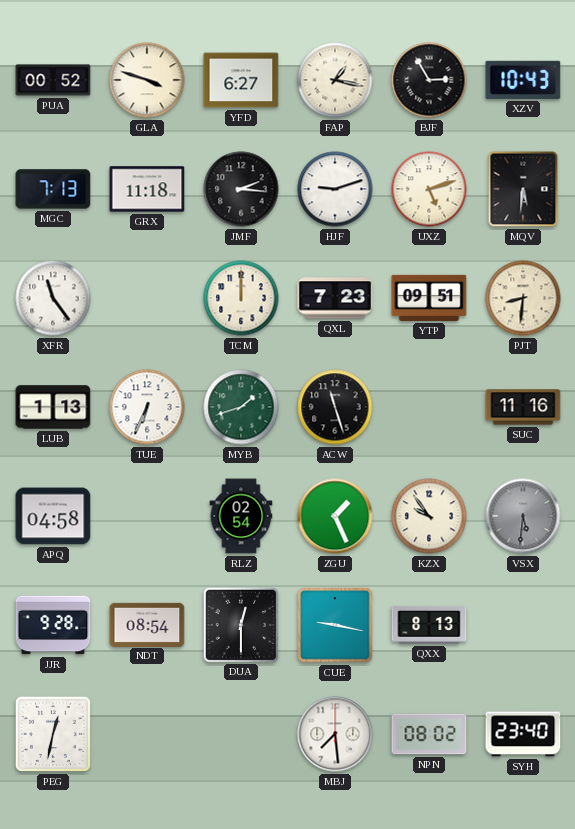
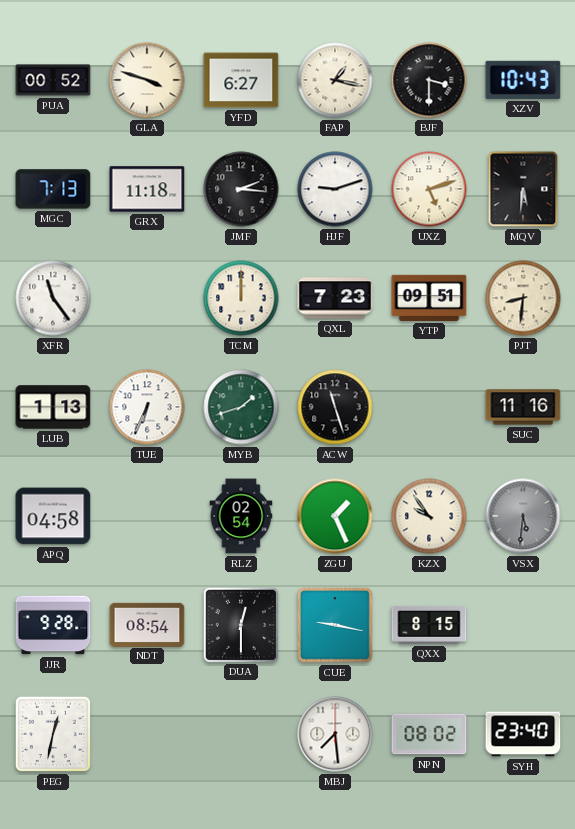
BJF: 2:55 -> 3:30 (429, 80)
QXX: 8:13 -> 8:15 (429, 626)
